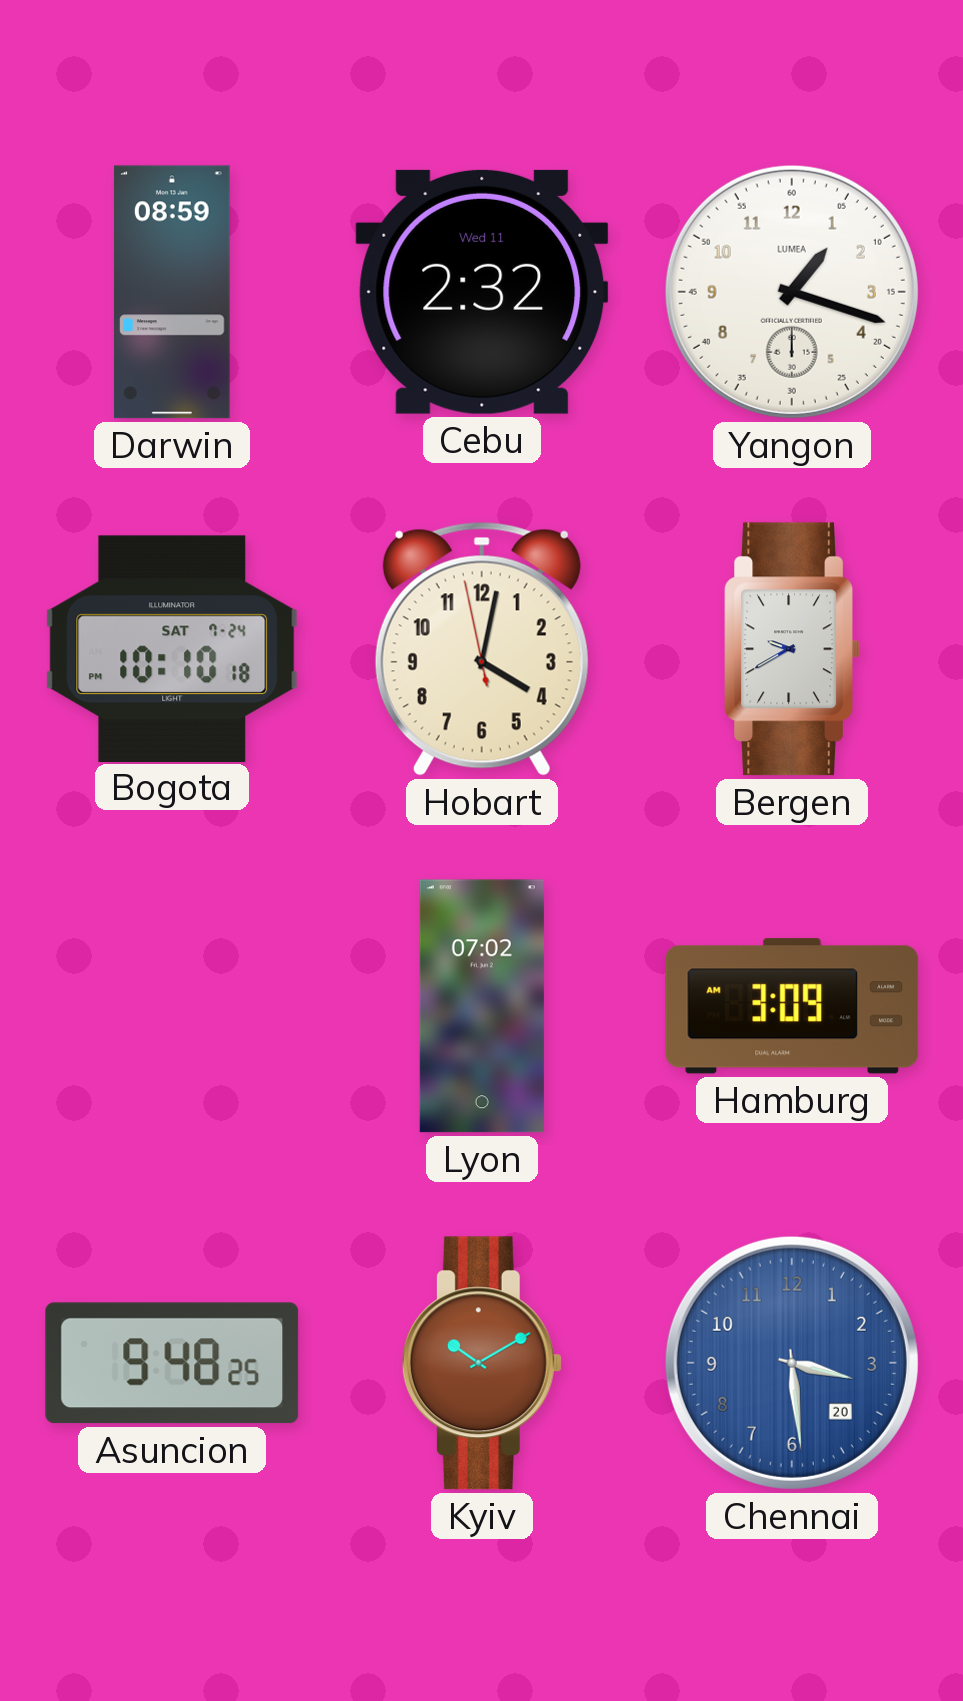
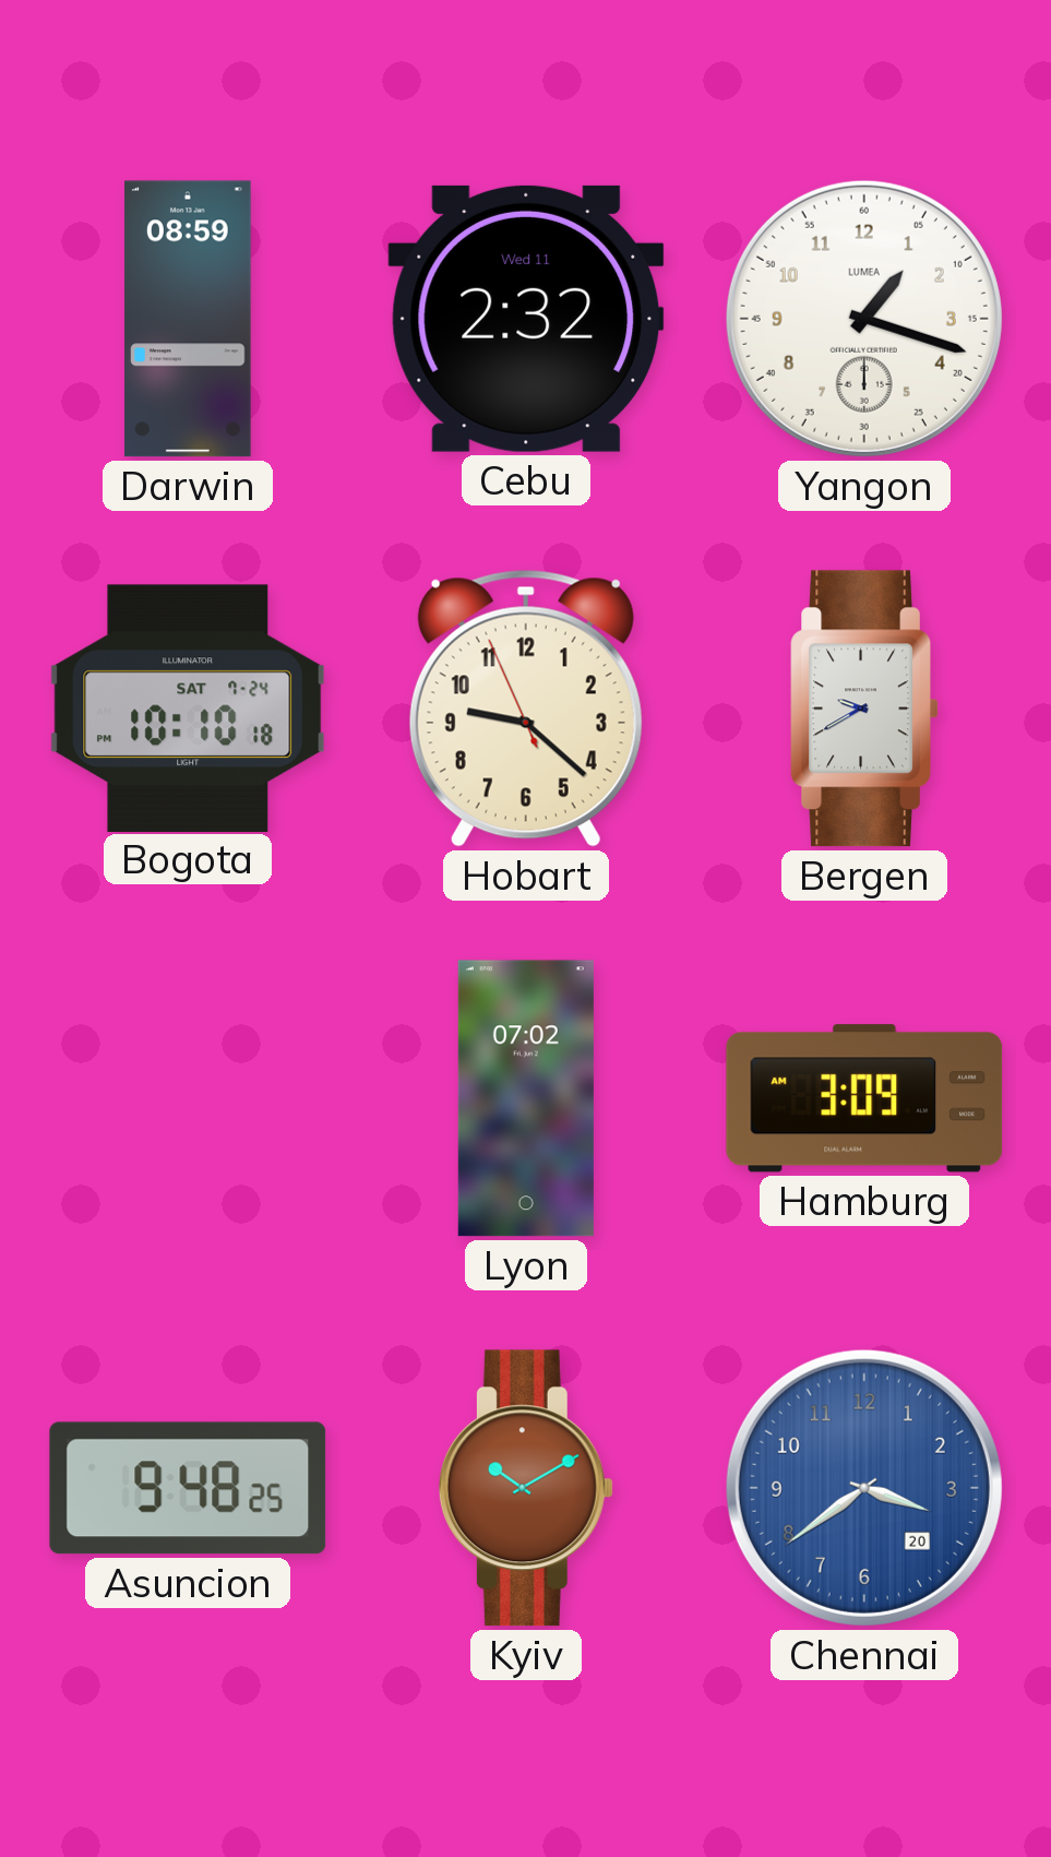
Hobart: 4:01 -> 9:21 (526, 709)
Chennai: 3:29 -> 3:39 (864, 1488)
